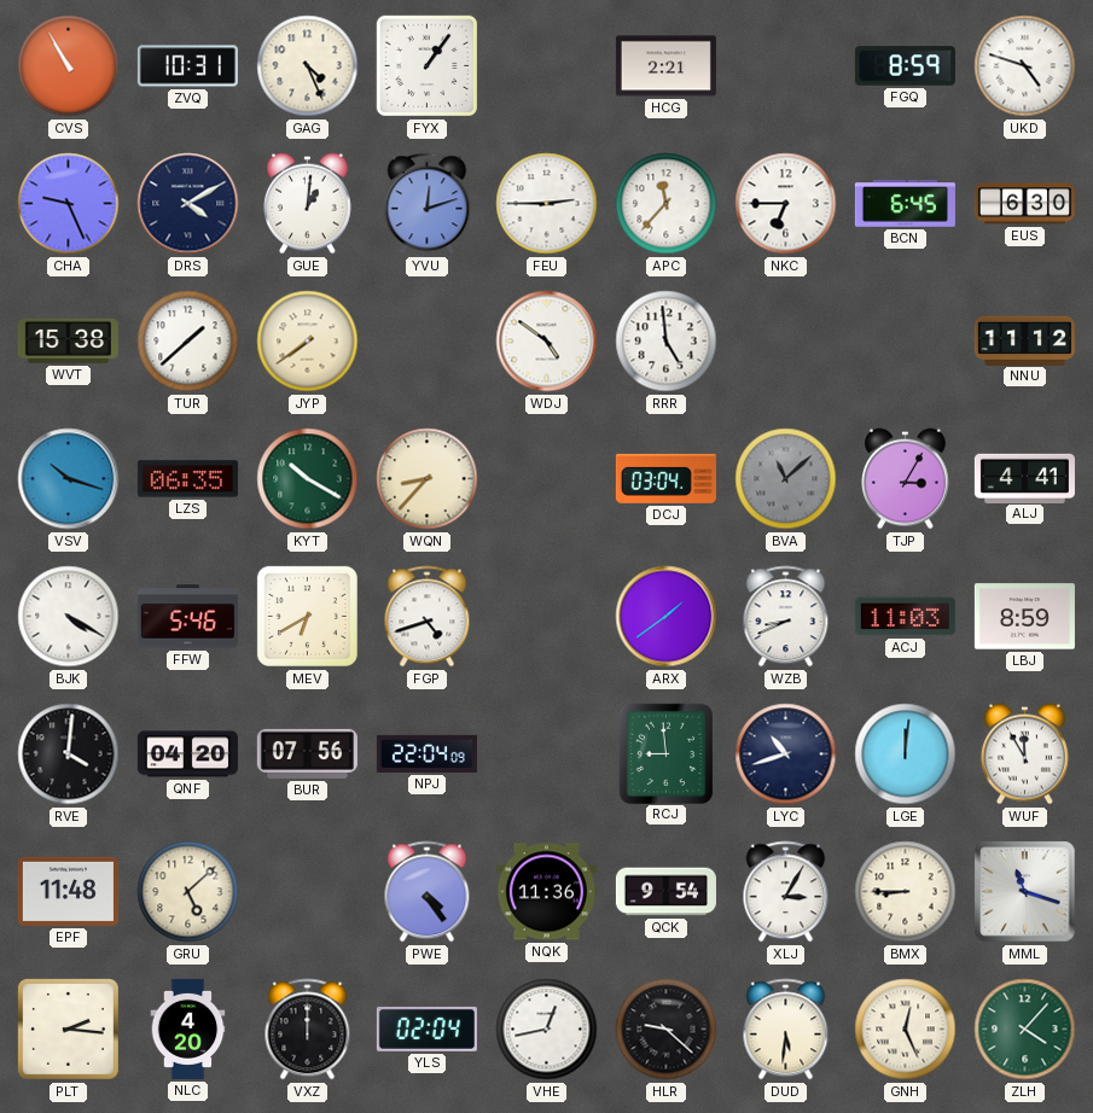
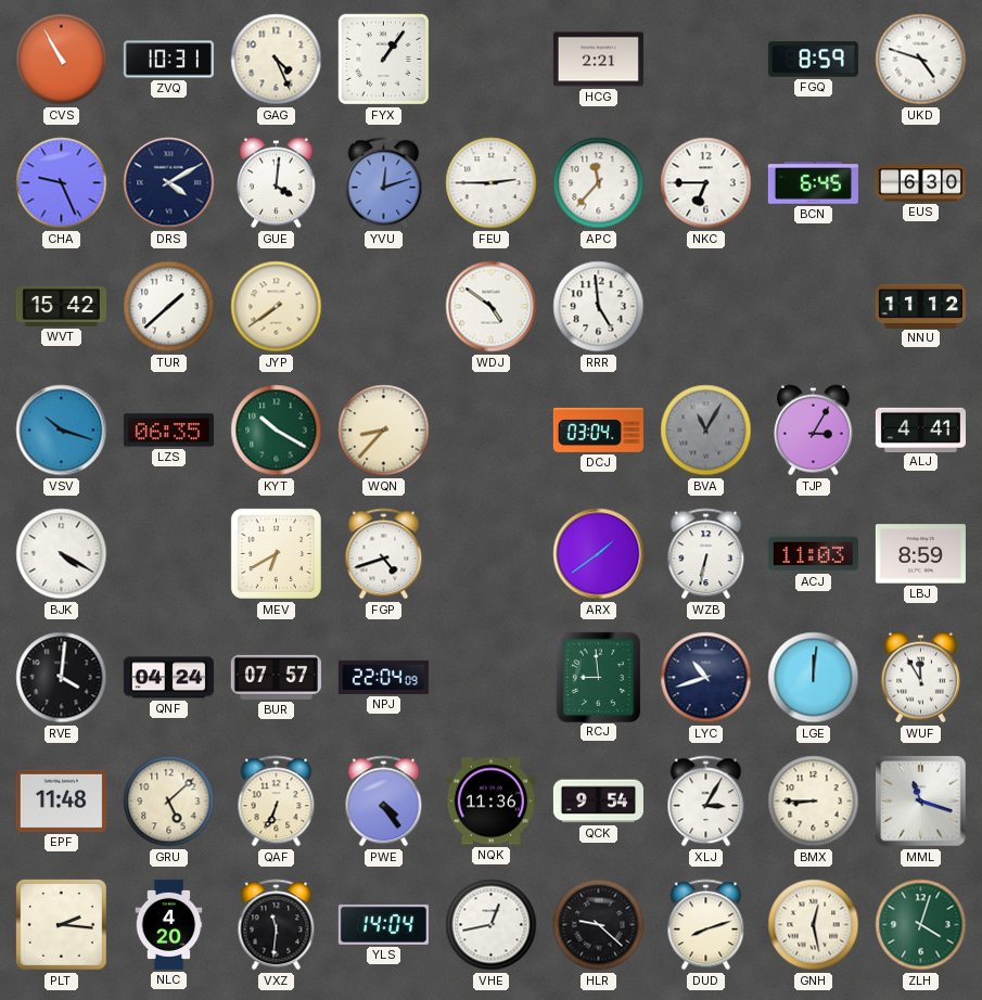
GUE: 1:01 -> 4:01 (276, 183)
WVT: 15:38 -> 15:42 (61, 306)
BVA: 11:08 -> 11:05 (706, 431)
FFW: 5:46 -> none (187, 617)
WZB: 8:41 -> 6:32 (706, 554)
QNF: 04:20 -> 04:24 (168, 678)
BUR: 07:56 -> 07:57 (276, 677)
QAF: none -> 6:34 (277, 802)
VXZ: 12:00 -> 11:31 (277, 925)
YLS: 02:04 -> 14:04 (383, 924)
DUD: 5:31 -> 8:12 (706, 925)
GNH: 12:26 -> 12:28 (814, 925)
ZLH: 4:07 -> 4:03 (921, 925)
